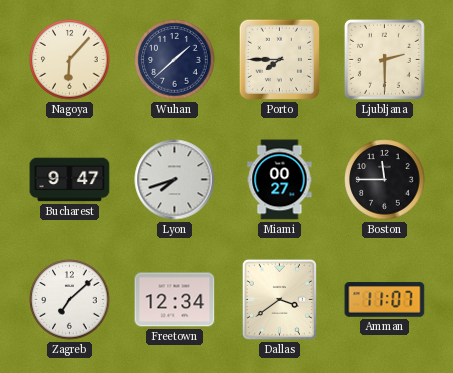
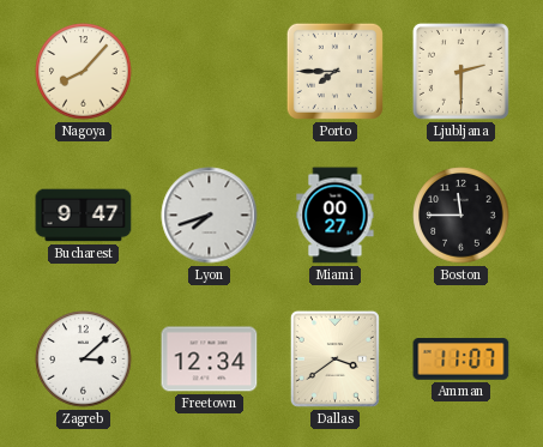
Nagoya: 6:07 -> 8:07 (84, 72)
Wuhan: 1:38 -> none (175, 60)
Zagreb: 7:08 -> 3:08 (84, 360)
